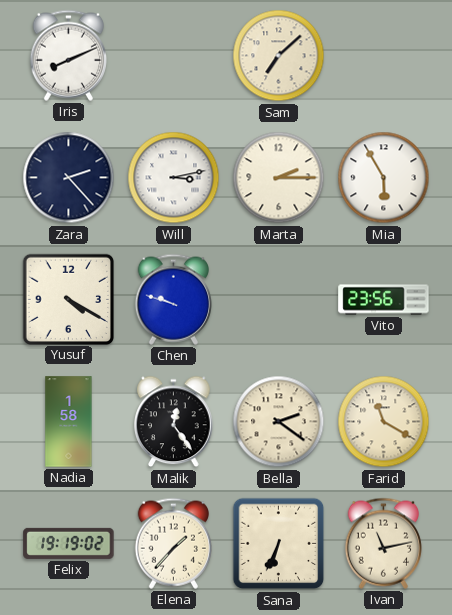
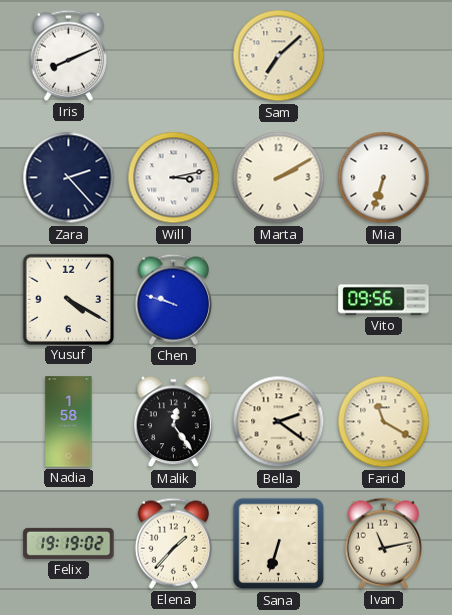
Marta: 2:15 -> 2:10 (279, 178)
Mia: 5:55 -> 6:33 (384, 178)
Vito: 23:56 -> 09:56 (384, 300)
Sana: 6:34 -> 6:33 (279, 544)
